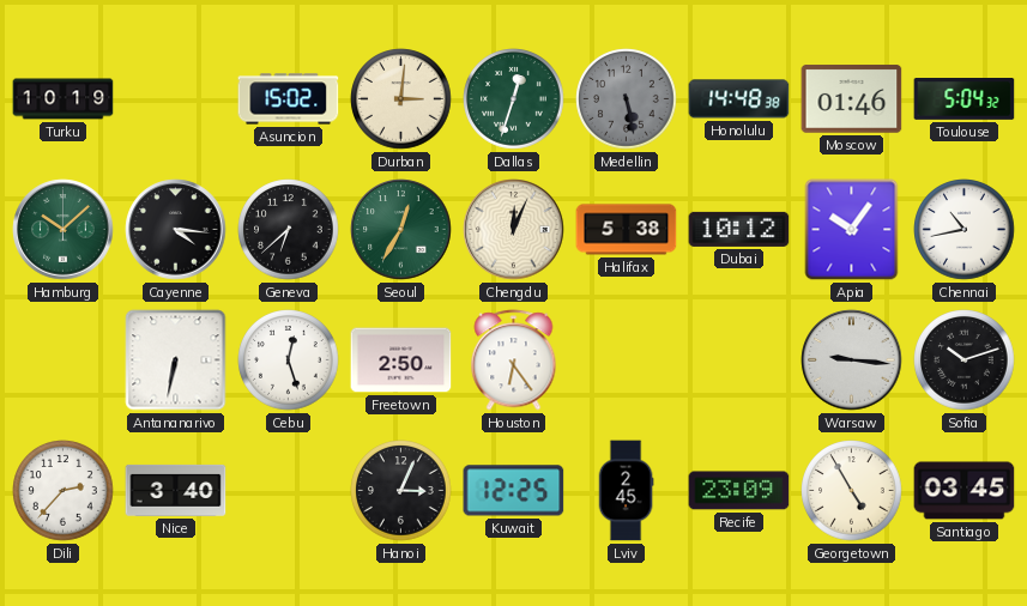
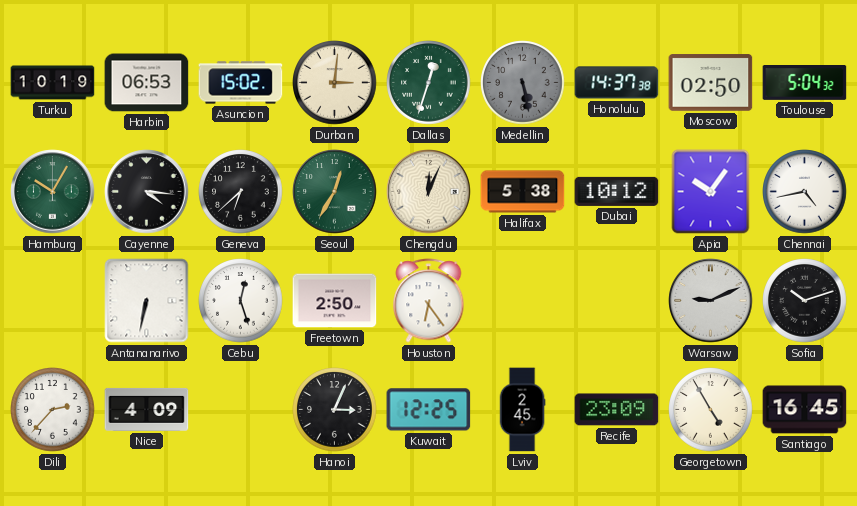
Harbin: none -> 06:53 (147, 83)
Honolulu: 14:48 -> 14:37 (617, 83)
Moscow: 01:46 -> 02:50 (711, 83)
Hamburg: 10:08 -> 10:05 (53, 192)
Chennai: 10:43 -> 4:43 (805, 192)
Warsaw: 9:16 -> 9:11 (711, 301)
Nice: 3:40 -> 4:09 (147, 409)
Santiago: 03:45 -> 16:45 (805, 410)
